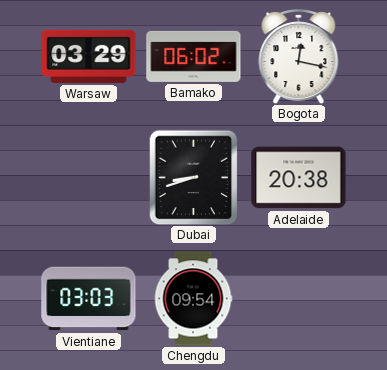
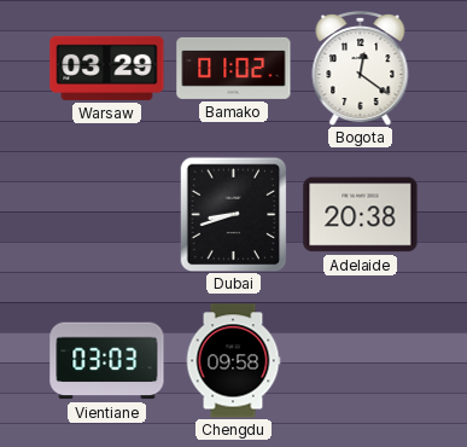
Bamako: 06:02 -> 01:02 (234, 68)
Bogota: 12:17 -> 12:21 (361, 69)
Chengdu: 09:54 -> 09:58 (233, 361)
